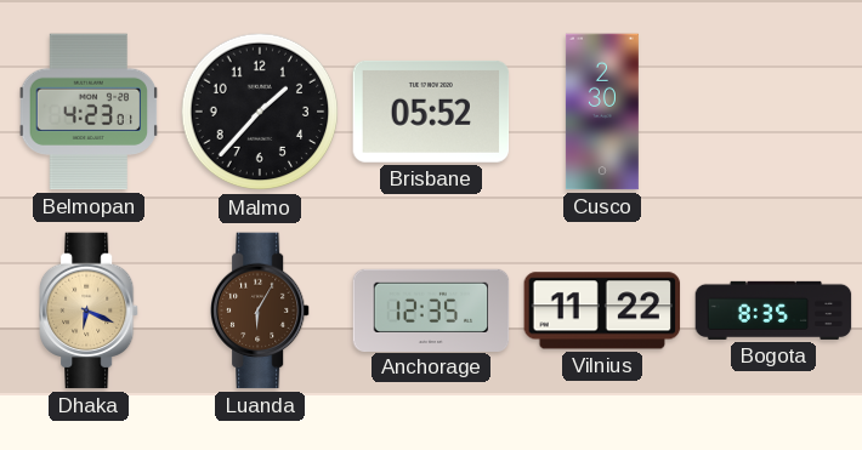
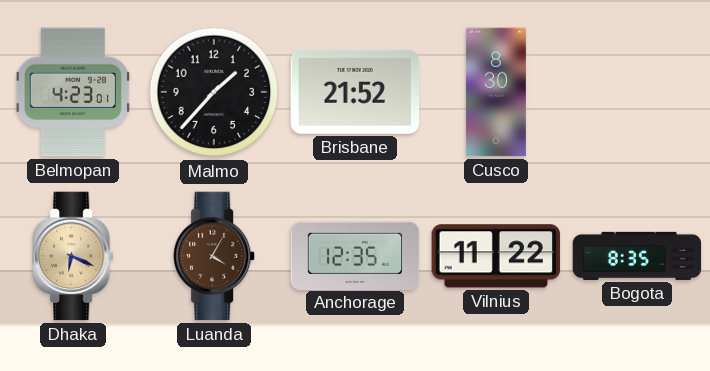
Brisbane: 05:52 -> 21:52 (355, 92)
Cusco: 2:30 -> 8:30 (496, 92)
Luanda: 6:05 -> 4:05 (215, 256)
